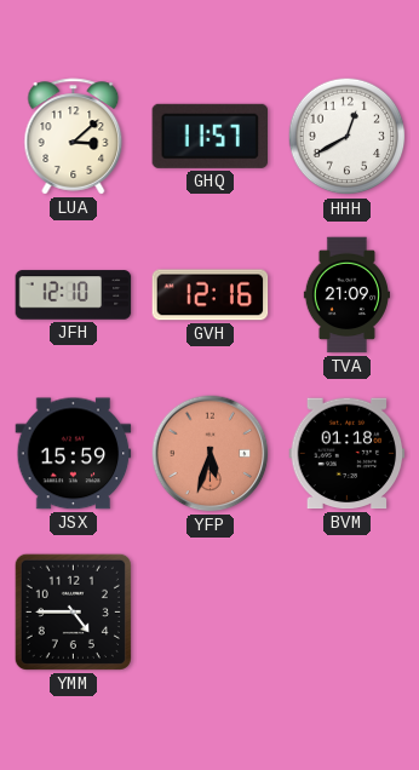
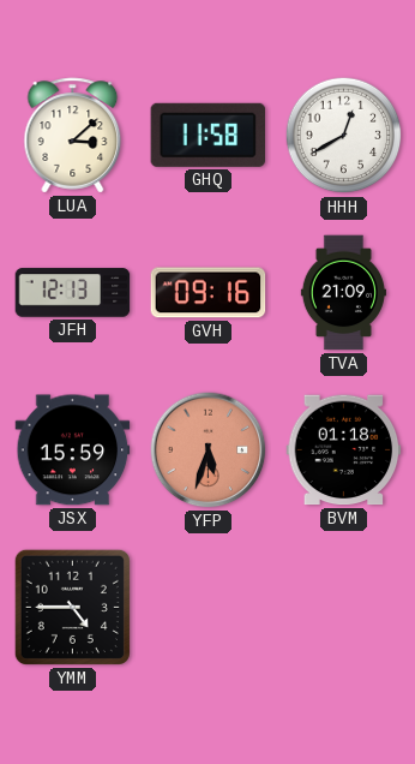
GHQ: 11:57 -> 11:58 (209, 135)
JFH: 12:10 -> 12:13 (73, 293)
GVH: 12:16 -> 09:16 (209, 293)
